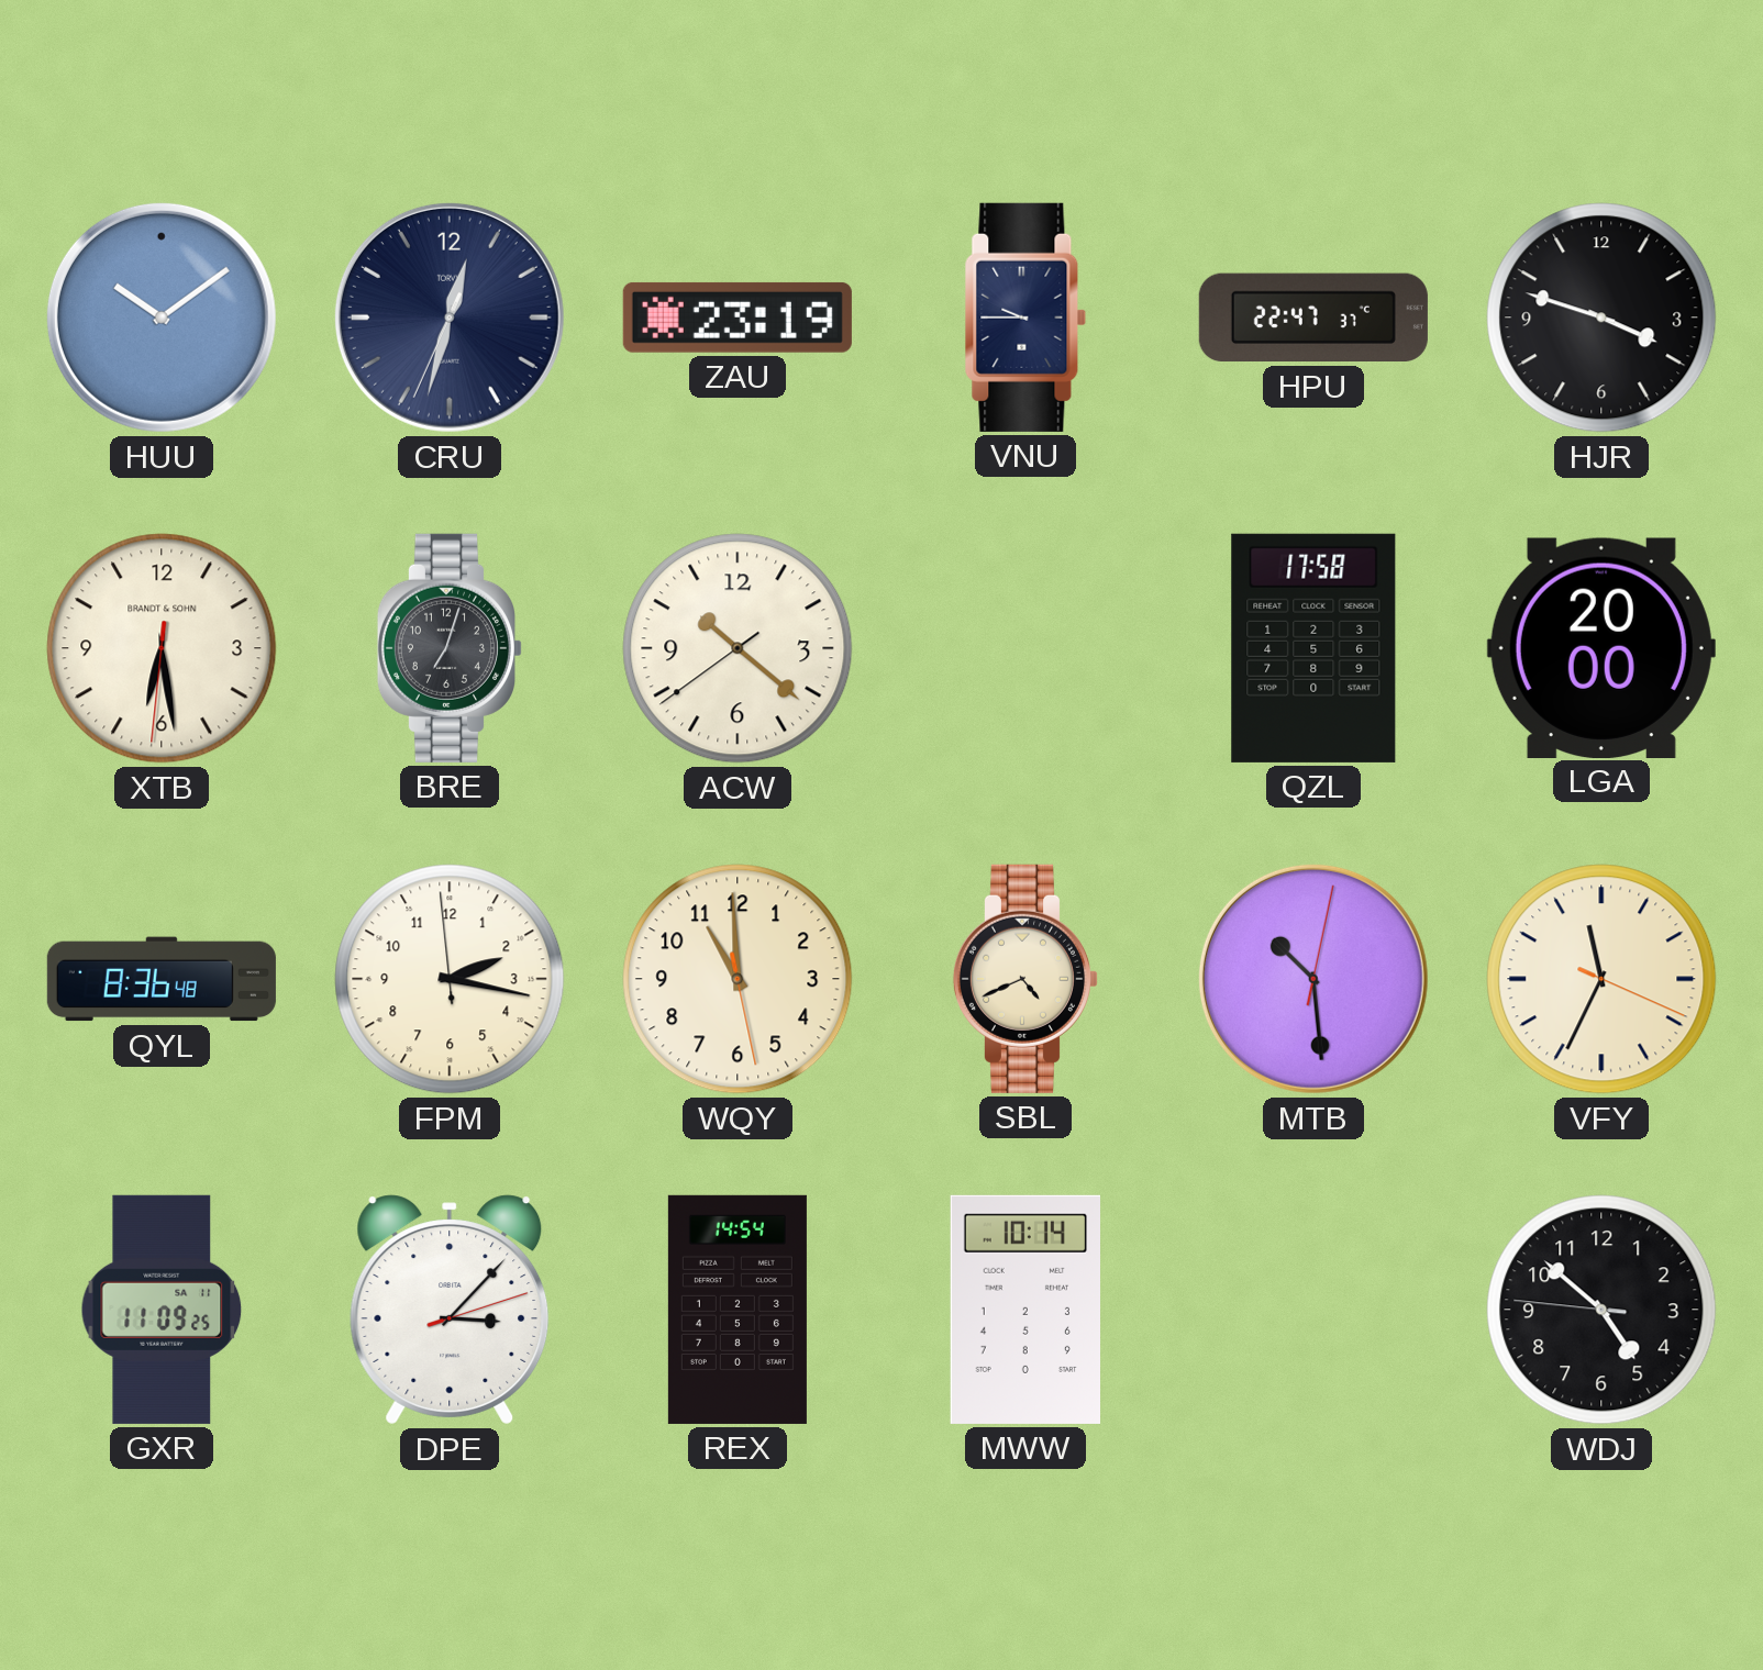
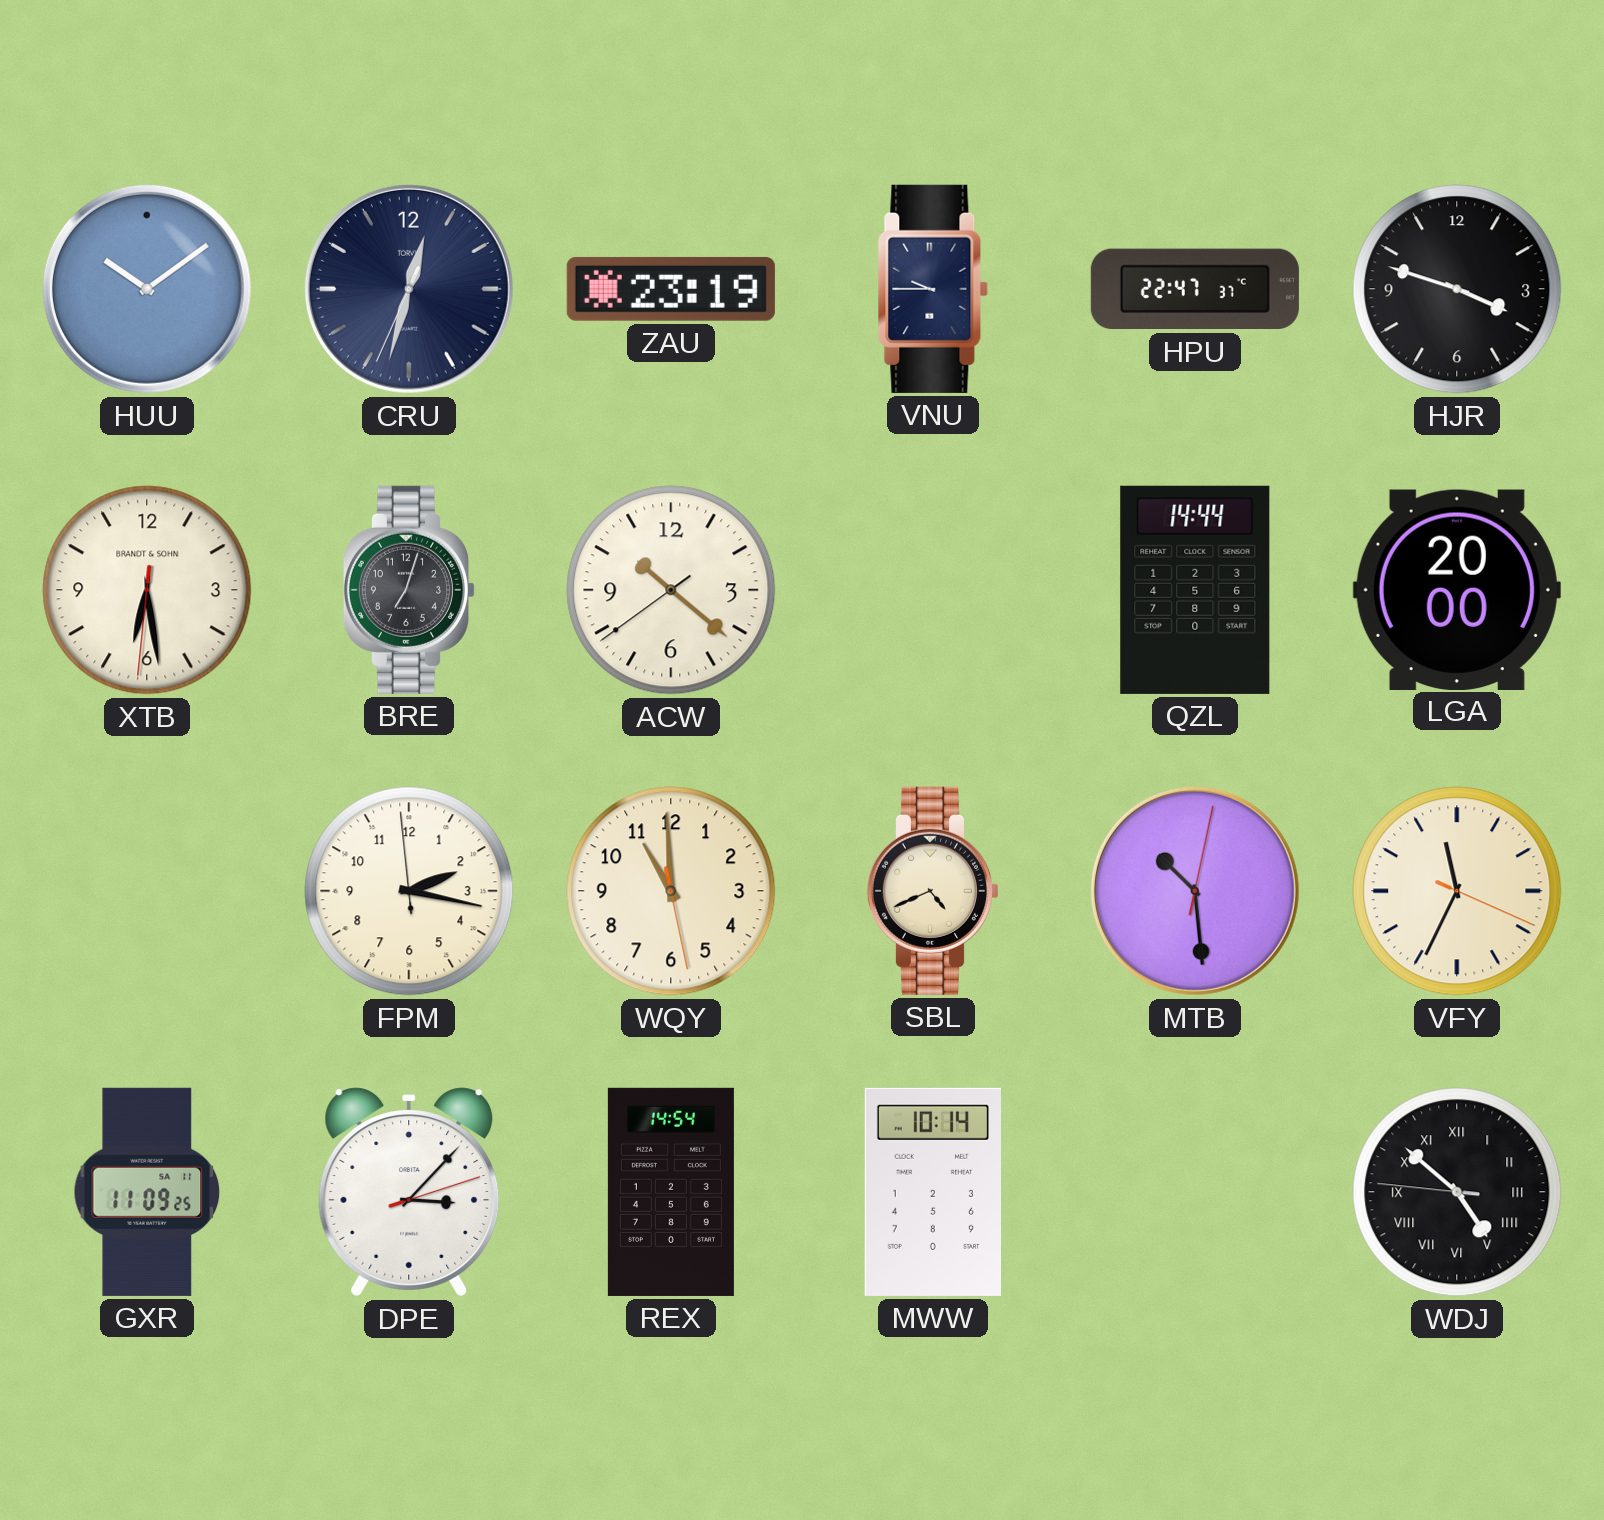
QZL: 17:58 -> 14:44 (1195, 590)
QYL: 8:36 -> none (162, 979)
WDJ numerals: Arabic -> Roman (1457, 1192)
